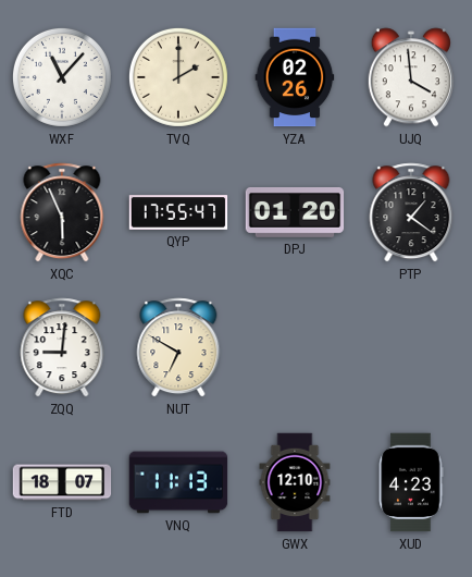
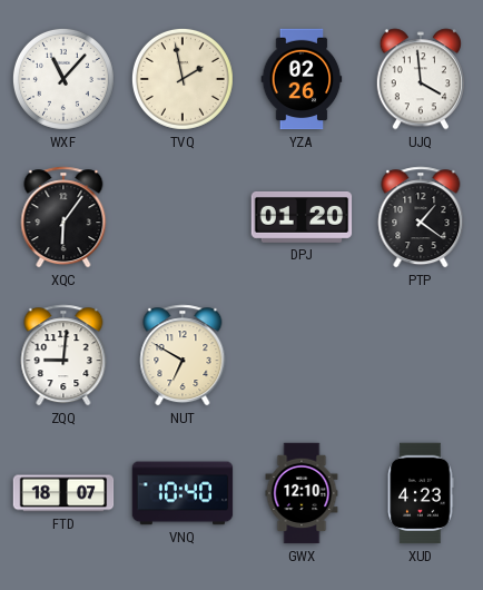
TVQ: 2:00 -> 1:58 (183, 79)
XQC: 5:56 -> 6:06 (63, 217)
QYP: 17:55 -> none (178, 212)
VNQ: 11:13 -> 10:40 (183, 493)
